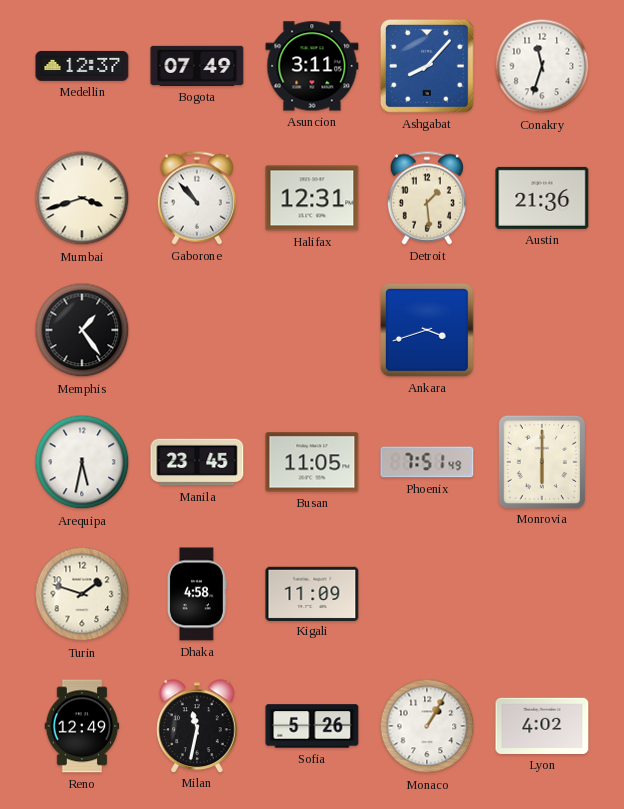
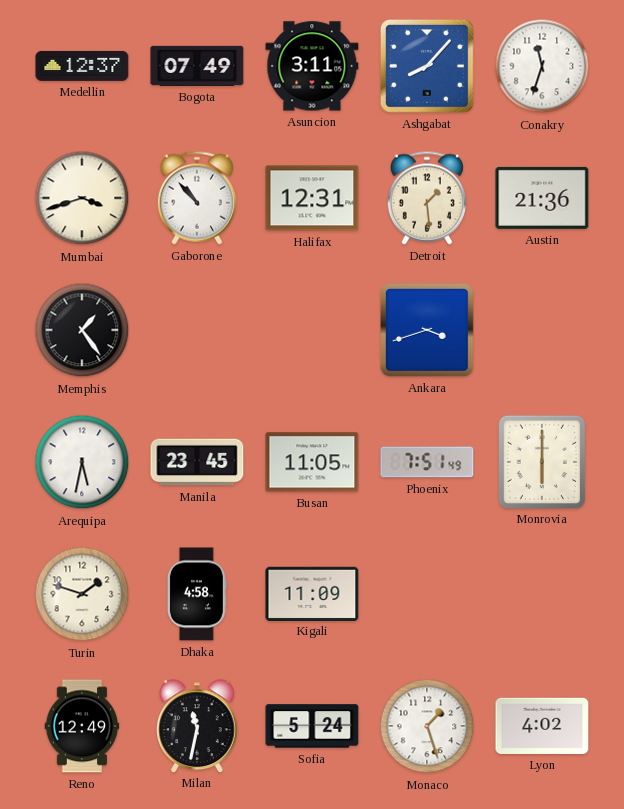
Sofia: 5:26 -> 5:24 (312, 726)
Monaco: 1:05 -> 1:27 (427, 726)
